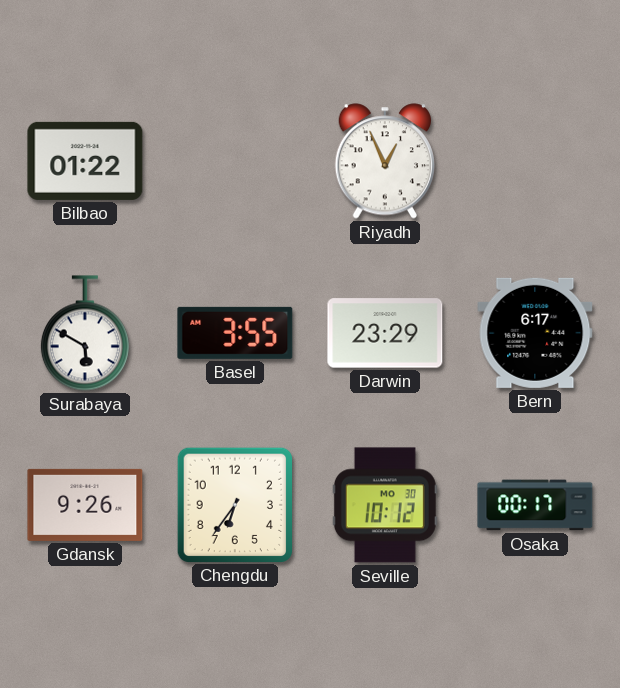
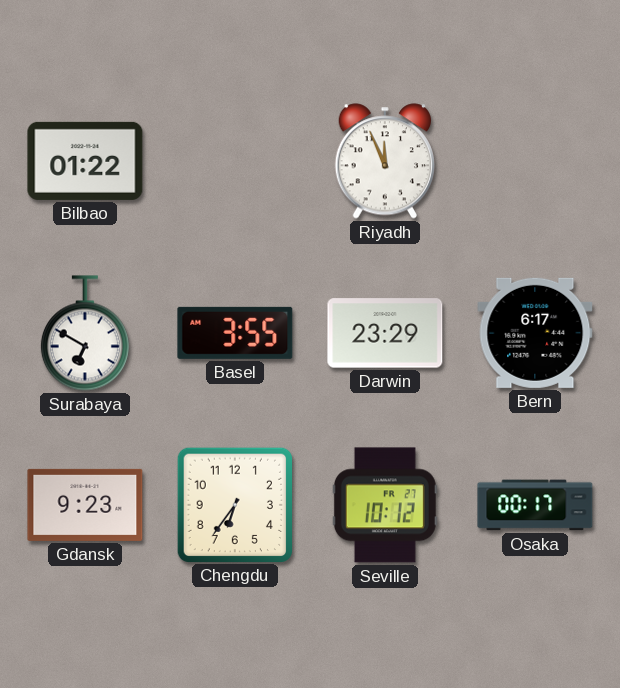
Riyadh: 12:56 -> 11:56 (384, 161)
Surabaya: 5:50 -> 6:50 (85, 333)
Gdansk: 9:26 -> 9:23 (85, 505)
Seville date: MO 30 -> FR 27 (385, 505)
